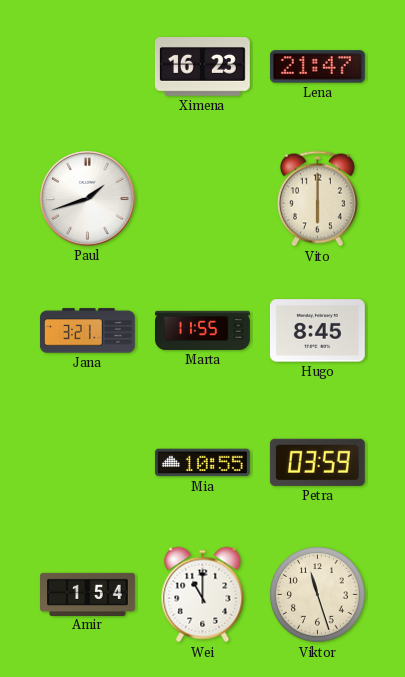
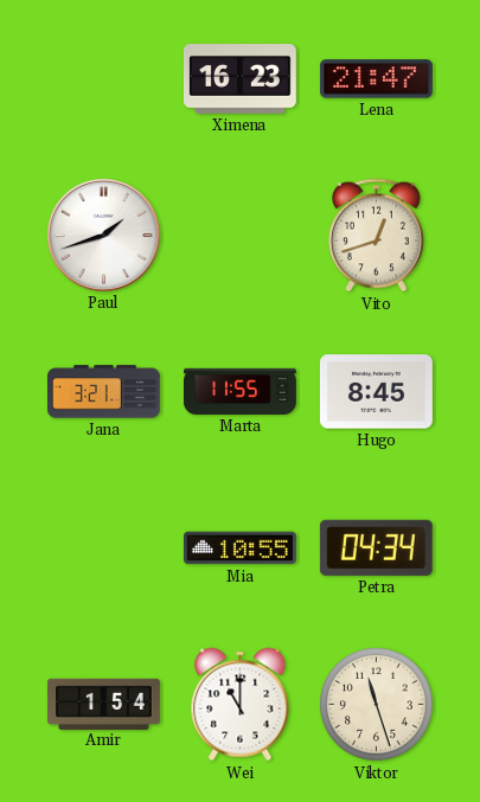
Vito: 6:00 -> 12:42 (376, 236)
Petra: 03:59 -> 04:34 (376, 547)
